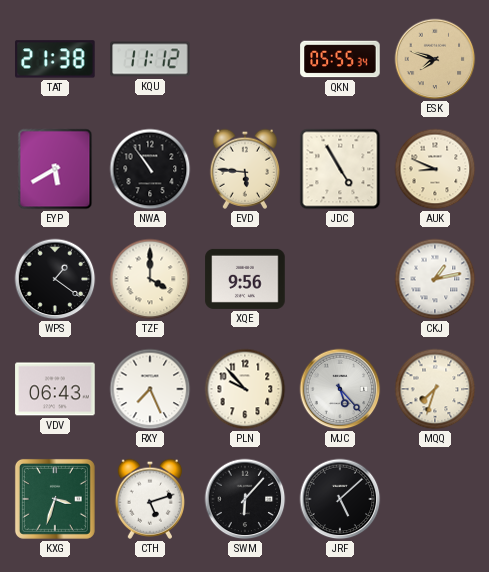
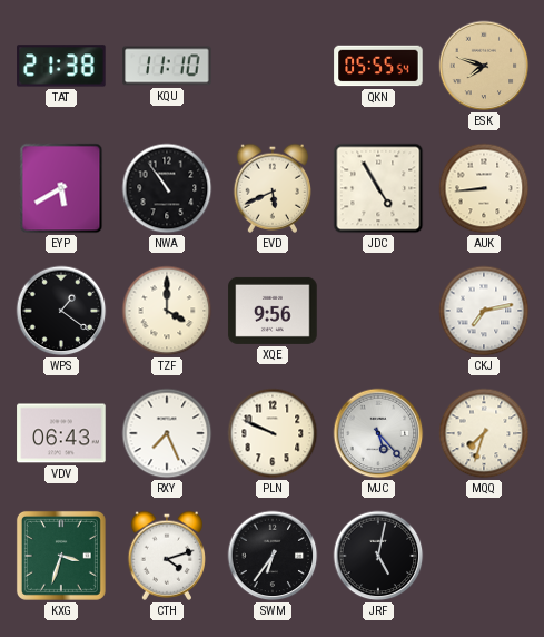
KQU: 11:12 -> 11:10 (167, 66)
QKN: 05:55:34 -> 05:55:54 (378, 66)
EVD: 5:46 -> 5:41 (271, 188)
AUK: 8:49 -> 8:44 (484, 188)
CKJ: 1:13 -> 7:13 (484, 311)
PLN: 9:53 -> 9:49 (273, 433)
CTH: 5:12 -> 4:12 (166, 556)
SWM: 6:07 -> 6:36 (273, 556)
JRF: 5:08 -> 5:02 (378, 556)
